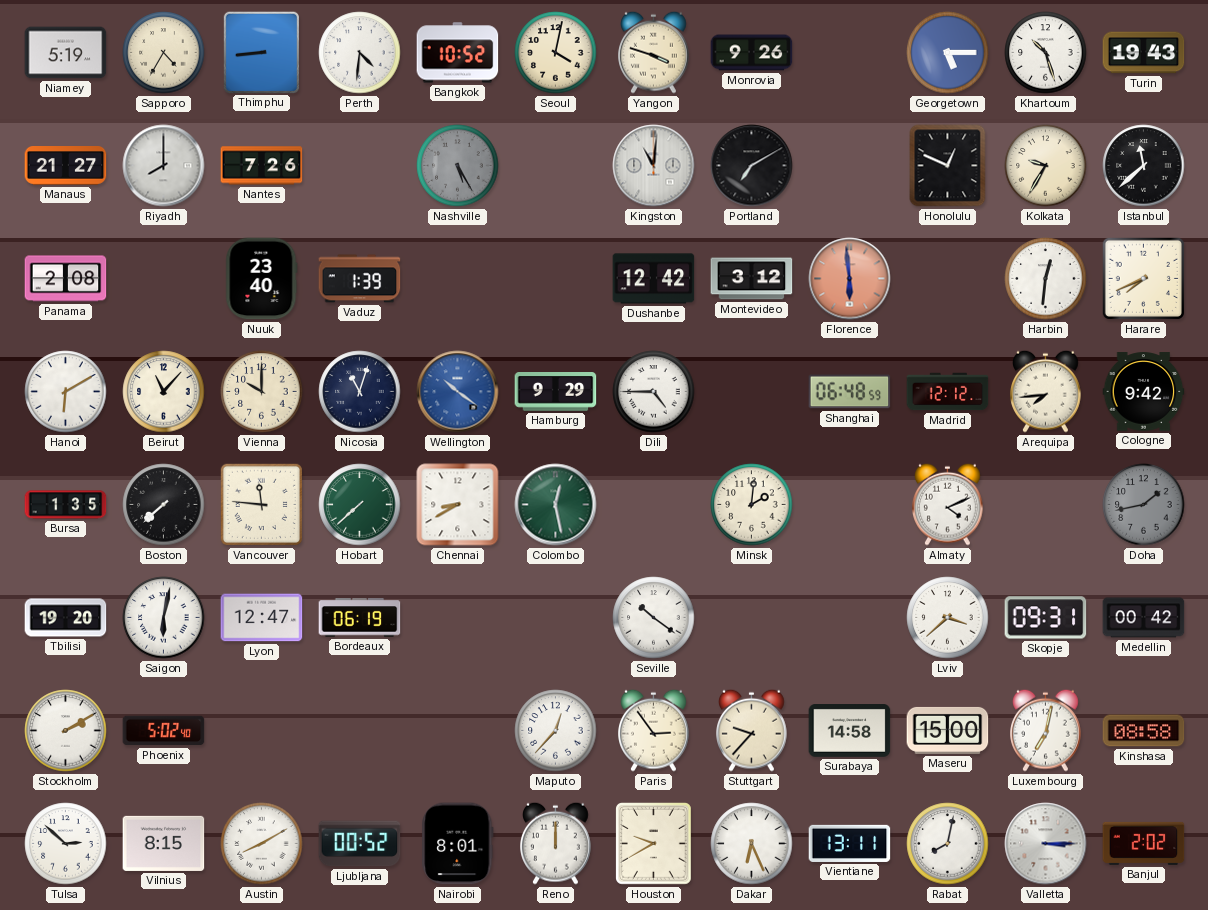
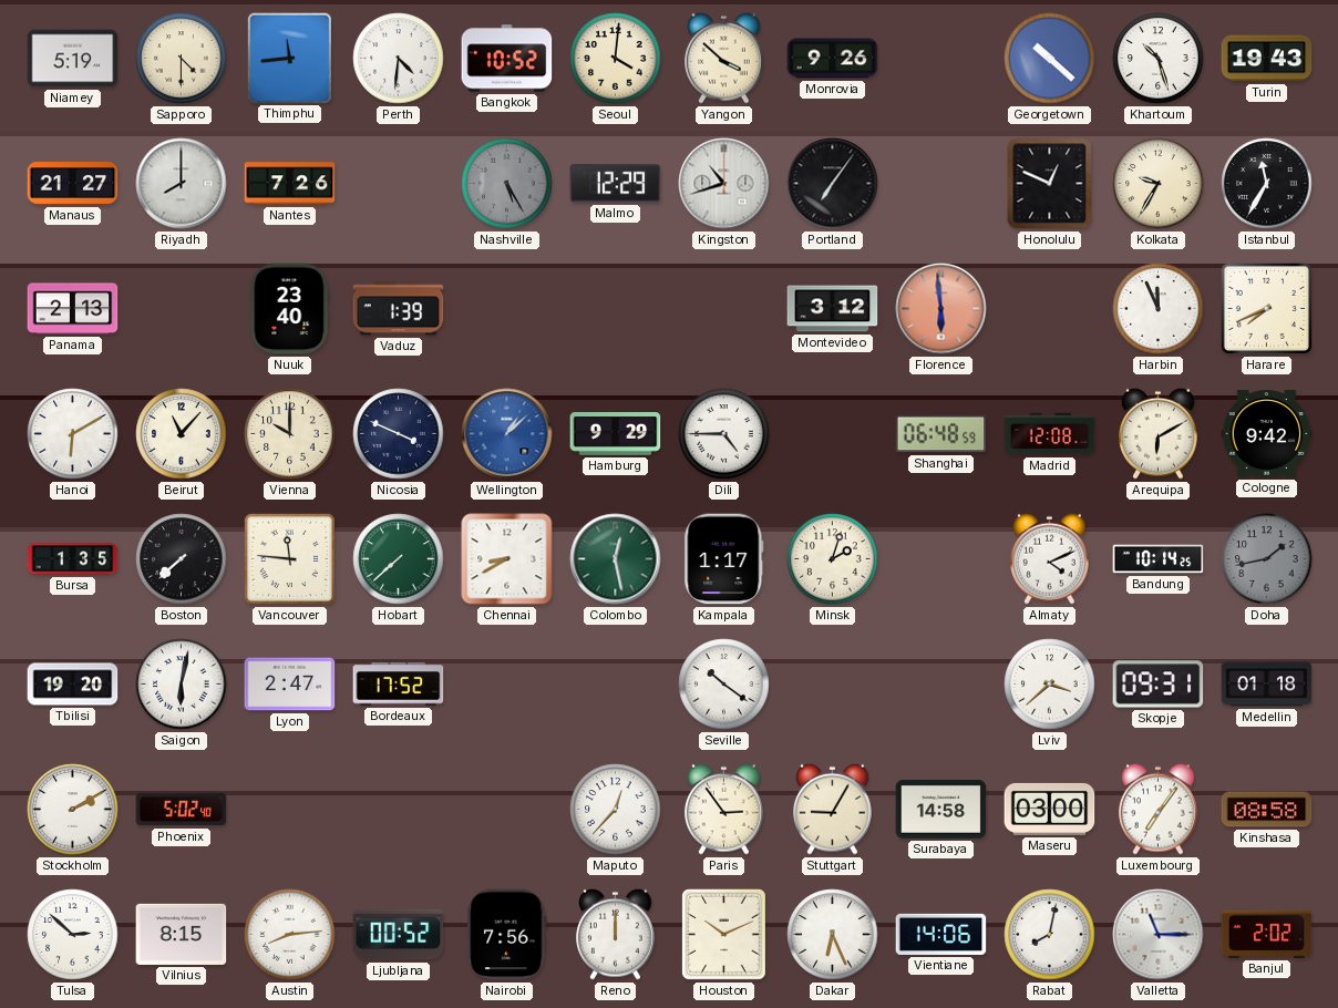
Sapporo: 4:35 -> 4:30 (182, 59)
Thimphu: 8:44 -> 11:44 (289, 58)
Seoul: 4:02 -> 4:01 (616, 59)
Yangon: 3:48 -> 3:52 (724, 58)
Georgetown: 5:15 -> 10:22 (1050, 59)
Malmo: none -> 12:29 (616, 184)
Kingston: 11:01 -> 10:42 (724, 184)
Portland: 7:10 -> 7:06 (833, 184)
Istanbul: 11:38 -> 11:35 (1267, 184)
Panama: 2:08 -> 2:13 (73, 309)
Dushanbe: 12:42 -> none (654, 279)
Harbin: 12:31 -> 11:56 (1159, 309)
Nicosia: 11:03 -> 3:49 (399, 434)
Wellington: 10:21 -> 1:08 (507, 434)
Madrid: 12:12 -> 12:08 (1050, 434)
Arequipa: 7:44 -> 6:10 (1159, 433)
Kampala: none -> 1:17 (724, 559)
Minsk: 2:01 -> 2:03 (833, 559)
Bandung: none -> 10:14 (1159, 559)
Lyon: 12:47 -> 2:47 (290, 685)
Bordeaux: 06:19 -> 17:52 (399, 685)
Medellin: 00:42 -> 01:18 (1267, 685)
Stuttgart: 9:37 -> 9:05 (833, 809)
Maseru: 15:00 -> 03:00 (1050, 809)
Luxembourg: 7:02 -> 7:06 (1159, 809)
Austin: 8:10 -> 8:14 (290, 935)
Nairobi: 8:01 -> 7:56 (507, 935)
Houston: 9:40 -> 10:11 (724, 935)
Vientiane: 13:11 -> 14:06 (941, 934)
Valletta: 3:15 -> 11:15 (1159, 935)
